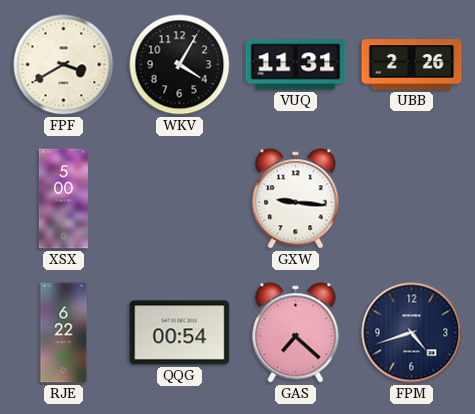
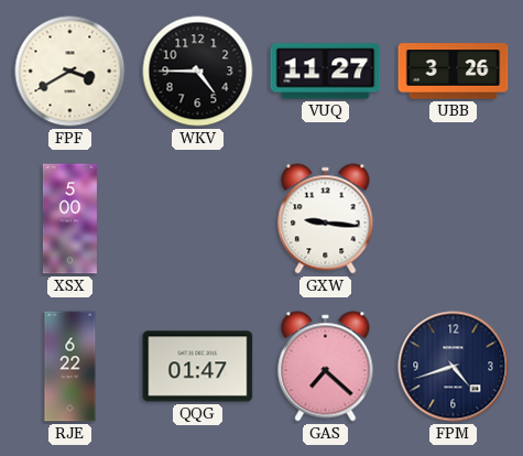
WKV: 4:05 -> 4:45 (198, 72)
VUQ: 11:31 -> 11:27 (326, 72)
UBB: 2:26 -> 3:26 (454, 72)
QQG: 00:54 -> 01:47 (198, 367)
